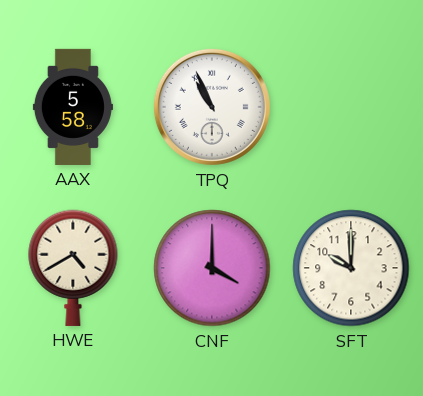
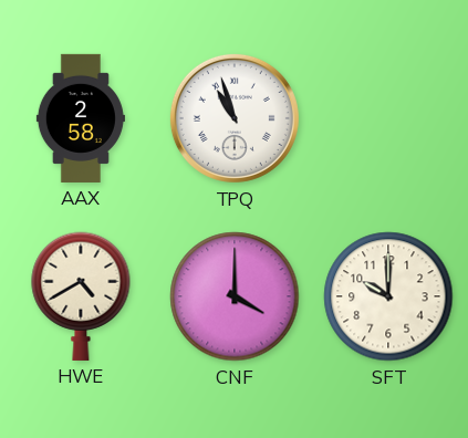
AAX: 5:58 -> 2:58 (81, 118)
TPQ: 10:56 -> 10:57 (235, 118)
